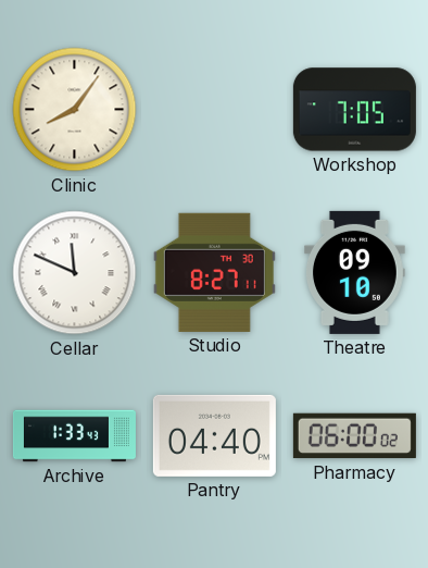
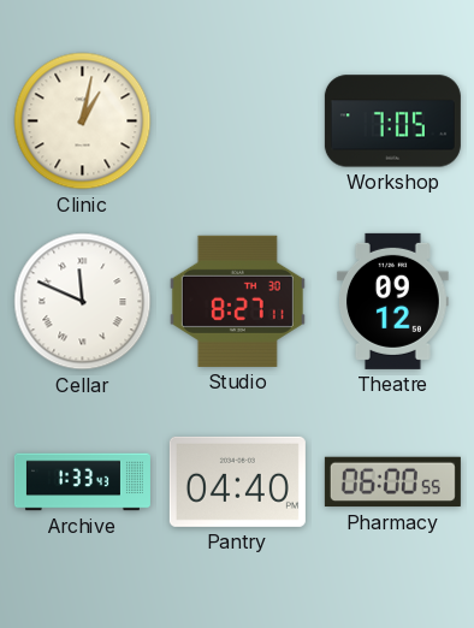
Clinic: 8:06 -> 1:02 (83, 122)
Theatre: 09:10 -> 09:12 (392, 301)
Pharmacy: 06:00:02 -> 06:00:55 (392, 482)
